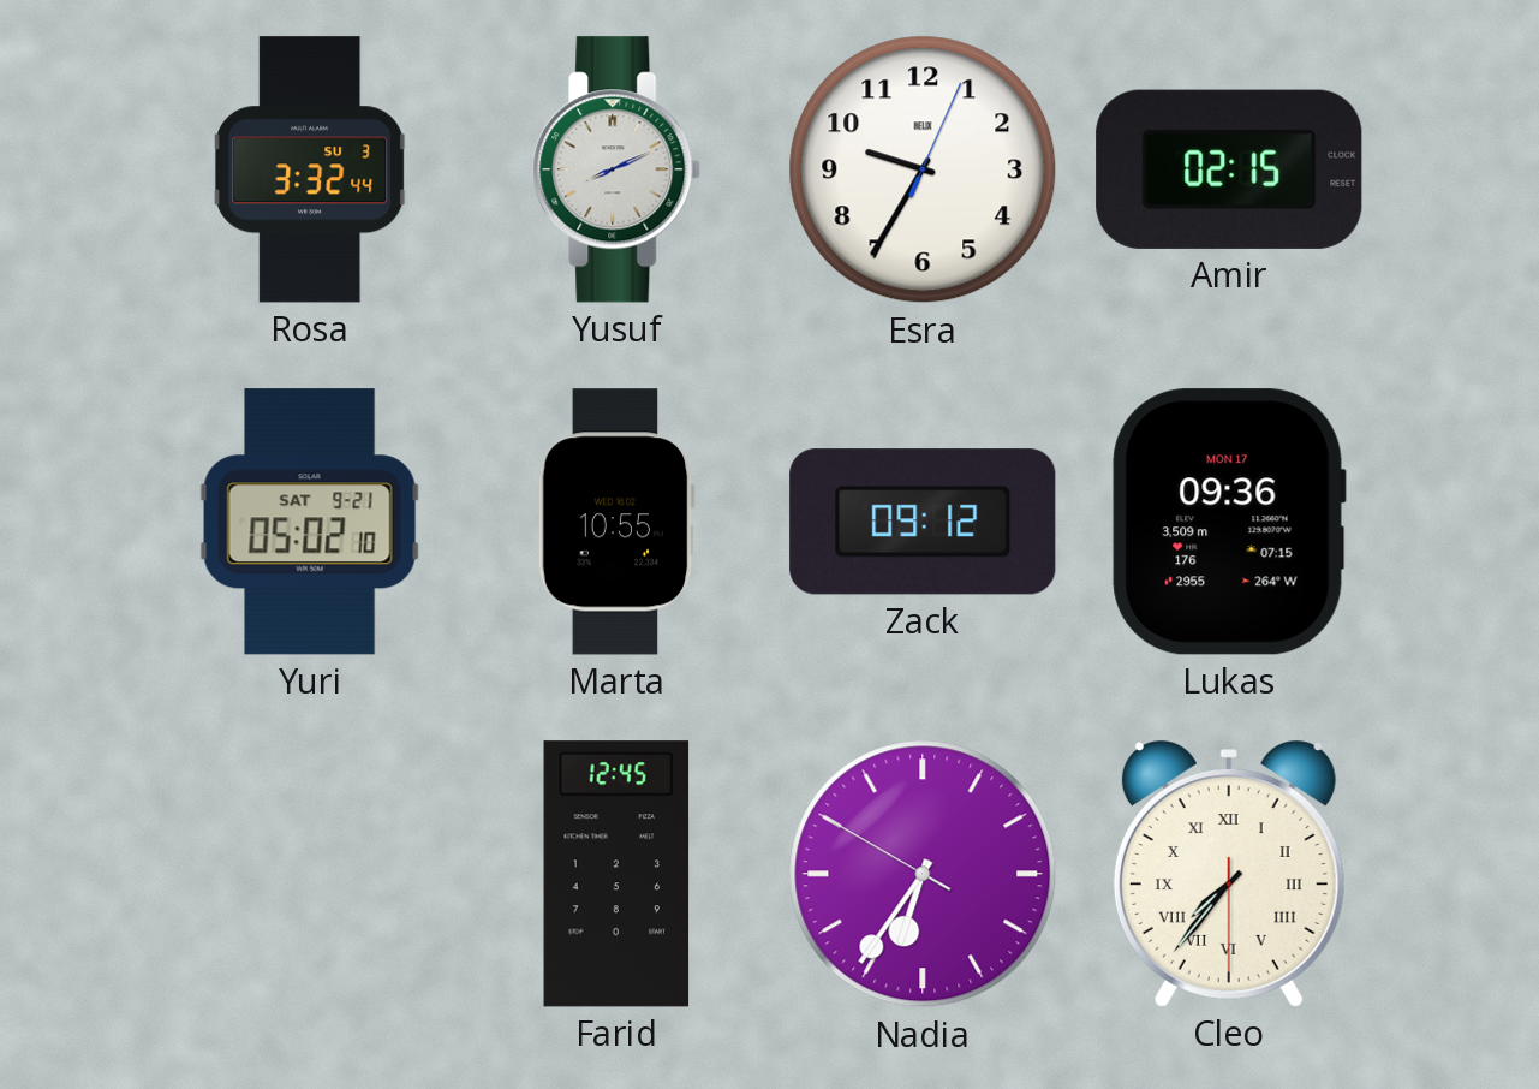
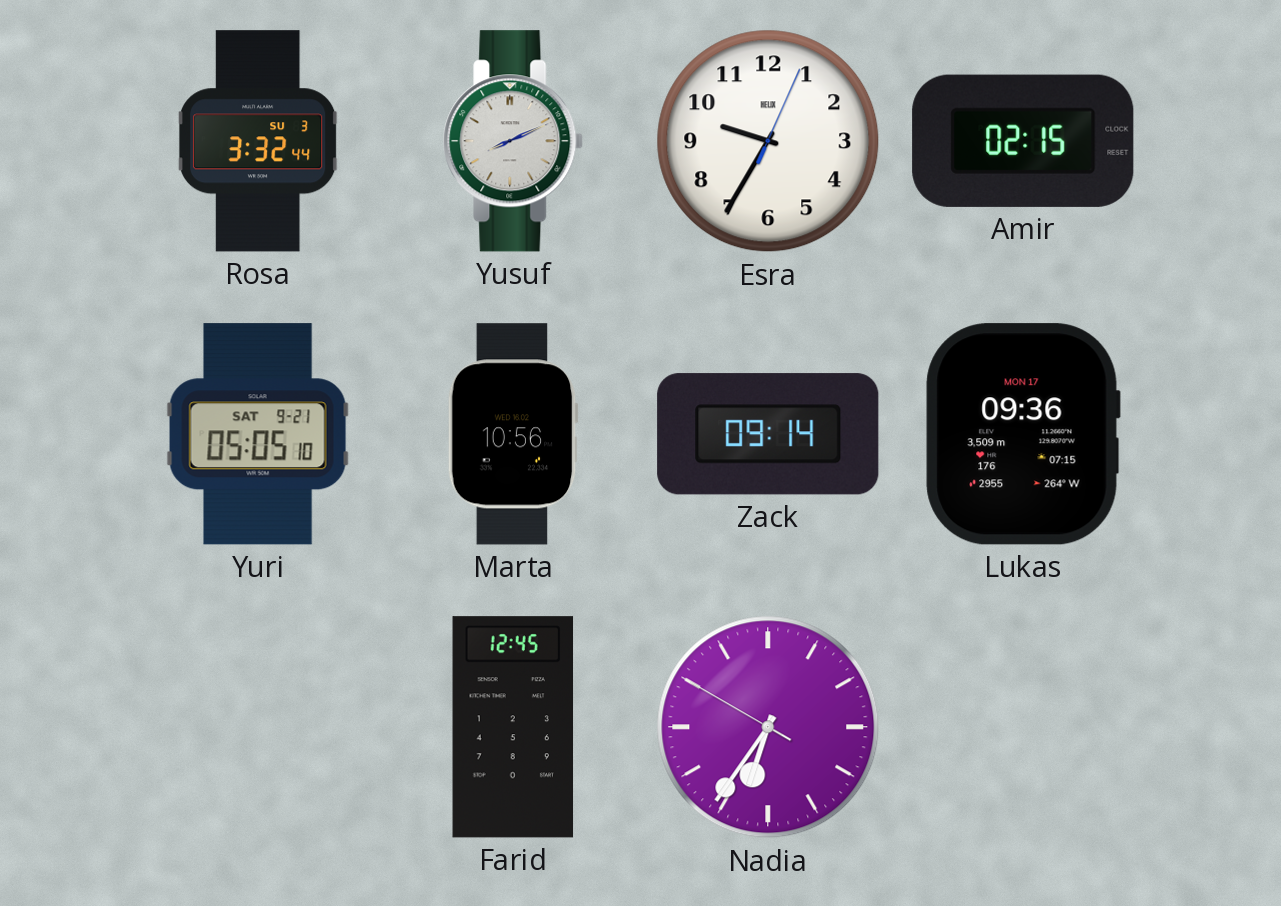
Yuri: 05:02 -> 05:05 (258, 434)
Marta: 10:55 -> 10:56 (513, 434)
Zack: 09:12 -> 09:14 (768, 434)
Cleo: 7:36 -> none (1229, 874)
